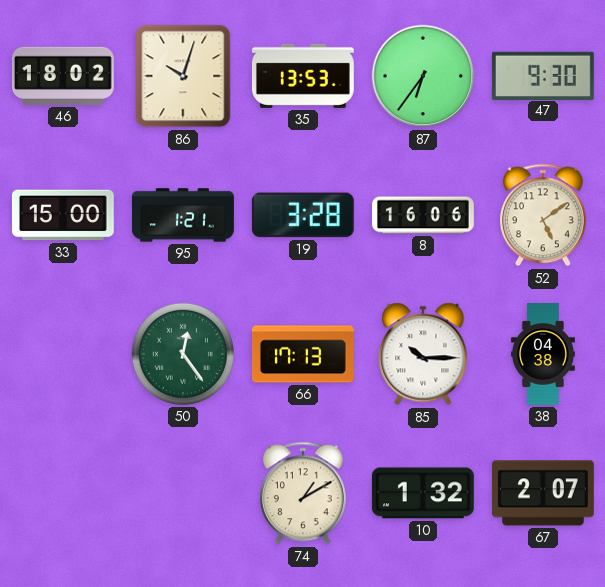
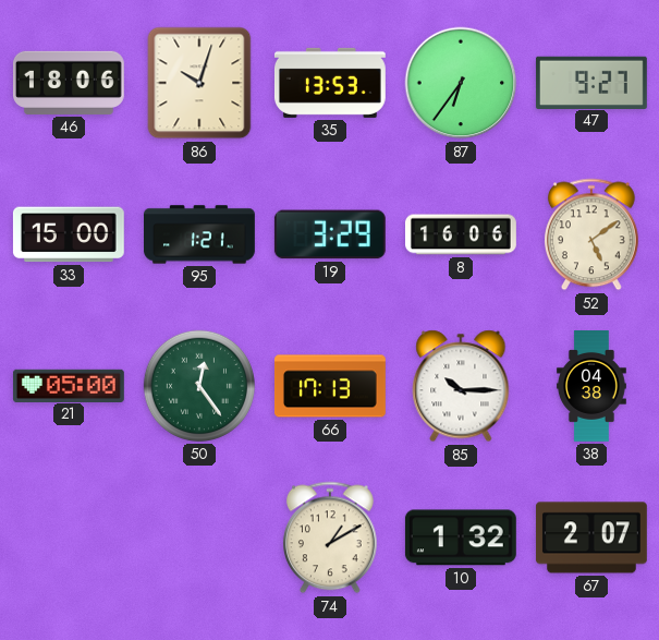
46: 18:02 -> 18:06 (69, 83)
47: 9:30 -> 9:27 (591, 82)
19: 3:28 -> 3:29 (330, 234)
21: none -> 05:00 (69, 385)
